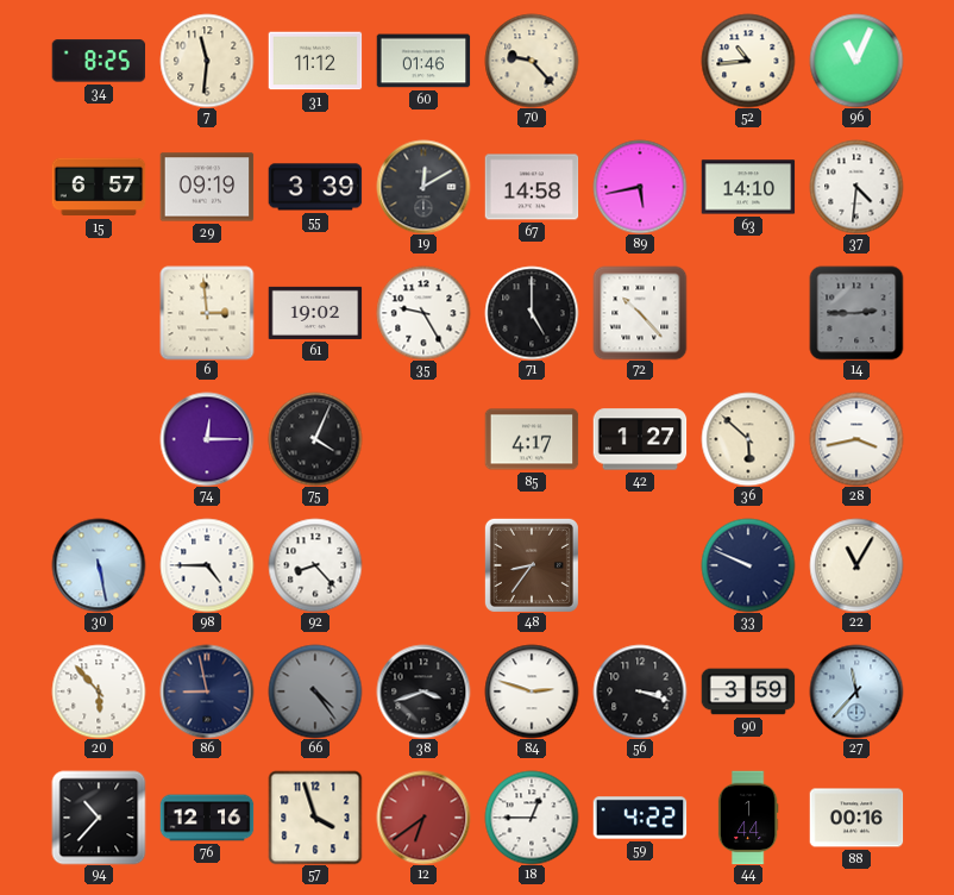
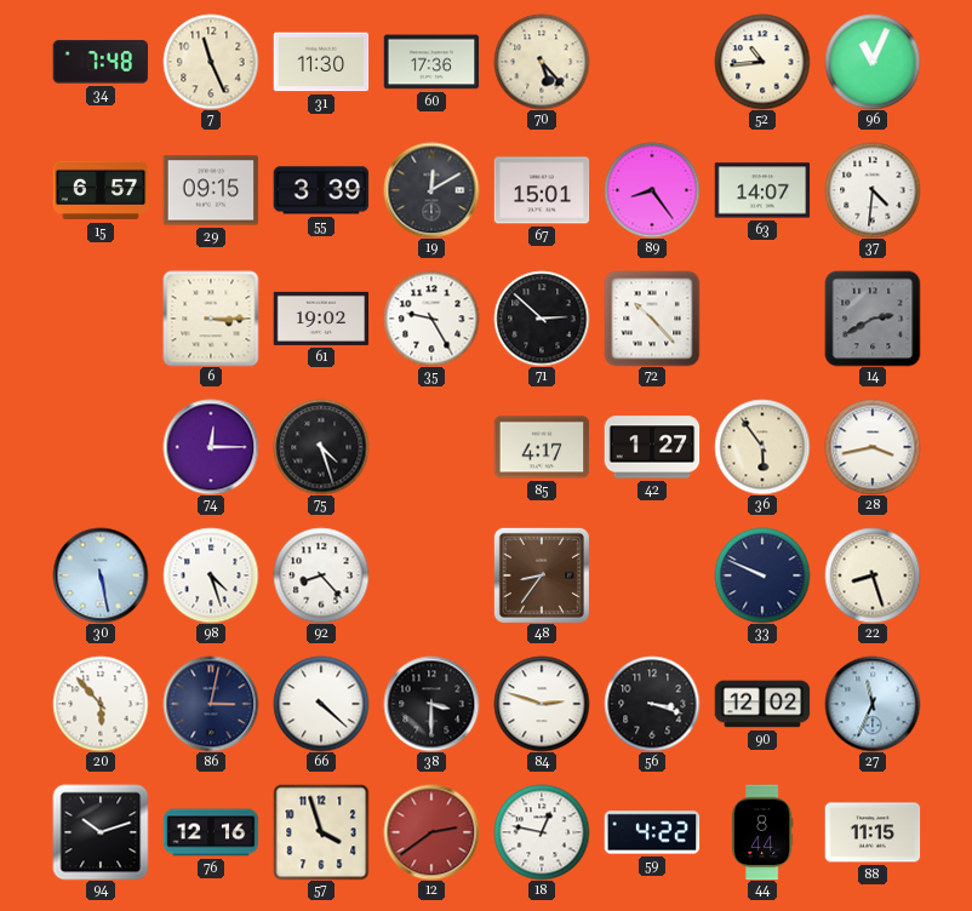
34: 8:25 -> 7:48 (101, 62)
7: 11:31 -> 11:26 (211, 62)
31: 11:12 -> 11:30 (321, 62)
60: 01:46 -> 17:36 (431, 62)
70: 9:23 -> 5:23 (542, 62)
29: 09:19 -> 09:15 (211, 190)
67: 14:58 -> 15:01 (542, 190)
89: 5:43 -> 8:24 (652, 190)
63: 14:10 -> 14:07 (762, 190)
6: 2:59 -> 3:15 (211, 319)
71: 5:00 -> 2:52 (542, 319)
14: 2:45 -> 2:40 (873, 319)
75: 4:04 -> 4:27 (321, 447)
36: 5:52 -> 5:54 (762, 447)
98: 4:45 -> 4:27 (211, 575)
22: 11:05 -> 8:27 (873, 575)
86: 8:58 -> 3:02 (211, 704)
66: 4:24 -> 4:22 (321, 704)
66 dial: grey -> white (321, 704)
38: 3:42 -> 3:30 (431, 704)
90: 3:59 -> 12:02 (762, 704)
27: 11:37 -> 11:34 (873, 704)
94: 10:37 -> 10:12 (101, 832)
12: 6:39 -> 2:39 (431, 832)
18: 12:45 -> 12:47 (542, 832)
44: 1:44 -> 8:44 (762, 832)
88: 00:16 -> 11:15 (873, 832)
